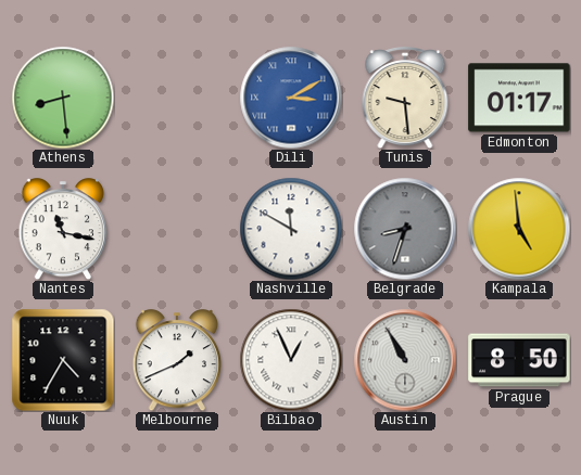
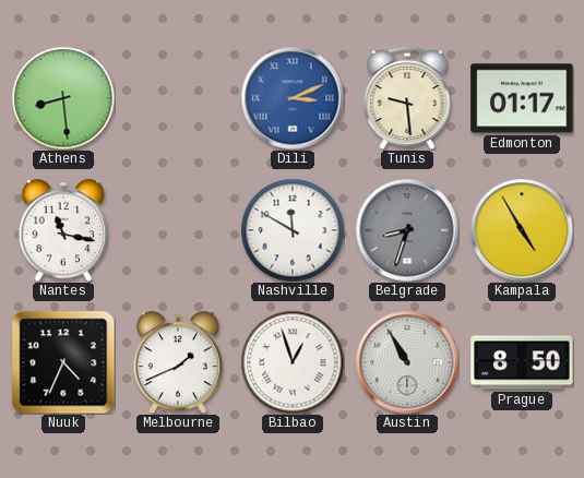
Dili: 3:10 -> 3:11 (293, 98)
Kampala: 4:59 -> 4:55 (522, 230)
Nuuk: 4:35 -> 4:34 (63, 362)
Bilbao: 12:56 -> 12:57 (293, 362)
